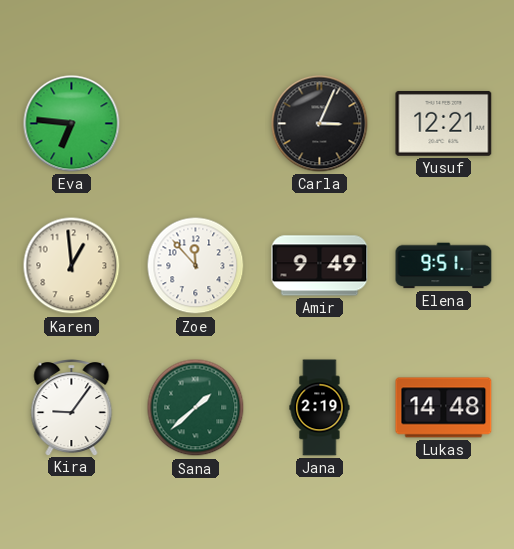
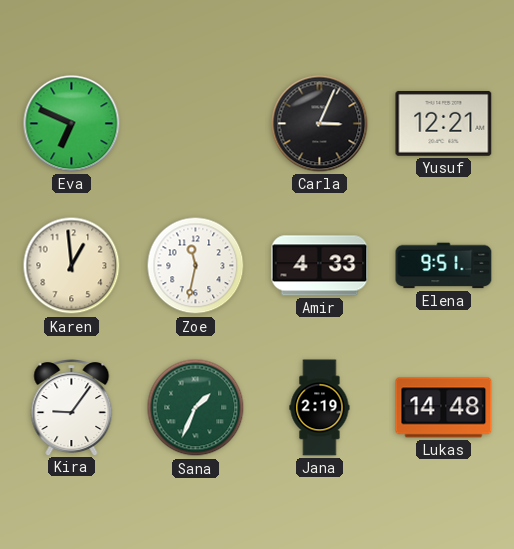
Eva: 6:46 -> 6:49 (72, 124)
Zoe: 11:53 -> 11:32 (196, 266)
Amir: 9:49 -> 4:33 (320, 266)
Sana: 1:38 -> 1:34 (196, 408)
